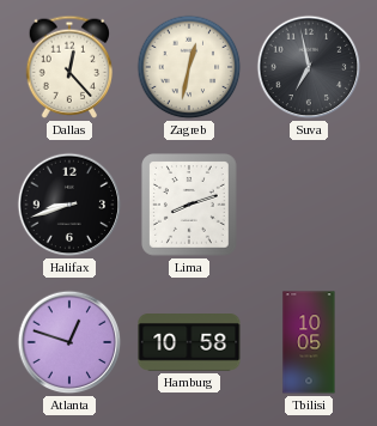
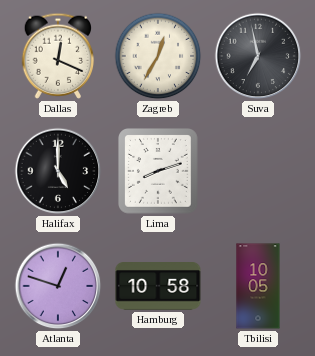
Dallas: 12:23 -> 12:19 (58, 56)
Zagreb: 12:32 -> 12:35 (158, 56)
Halifax: 8:42 -> 5:00 (58, 171)
